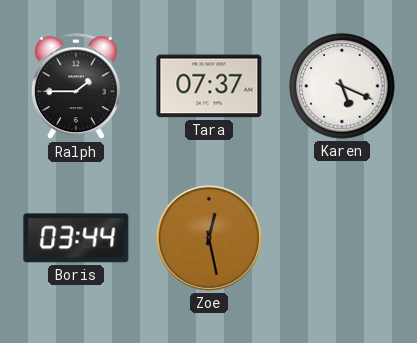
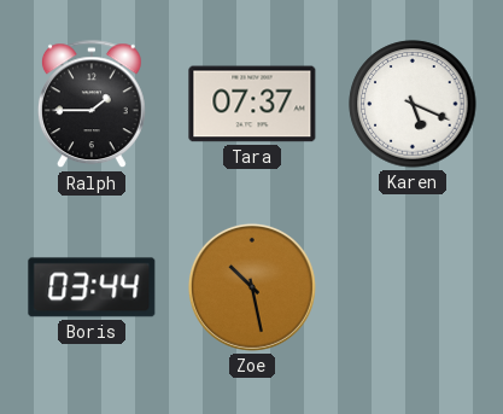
Zoe: 12:28 -> 10:28 (252, 287)
